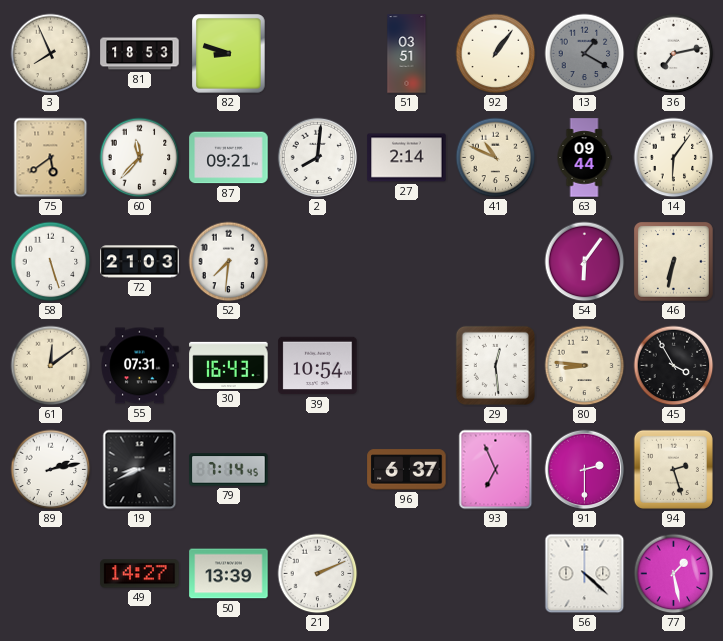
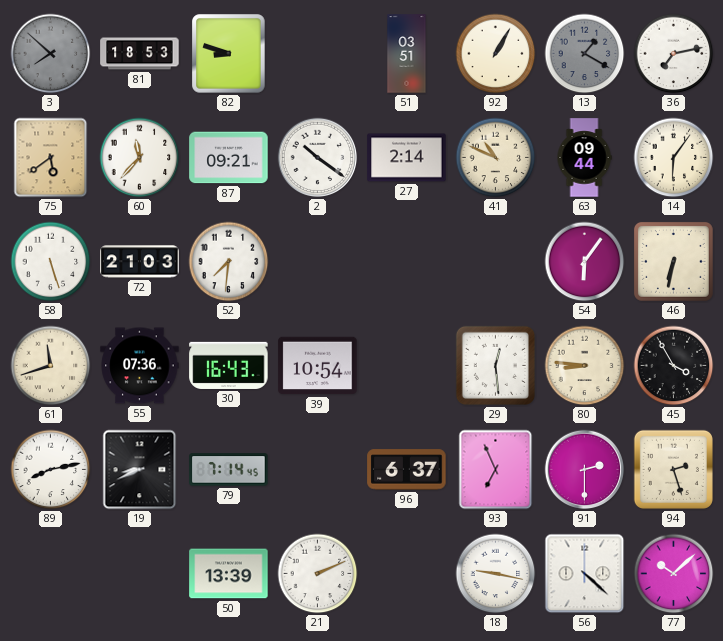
3: 7:56 -> 7:52 (51, 54)
3 dial: cream -> grey (51, 54)
92: 1:06 -> 1:05 (496, 54)
2: 8:01 -> 10:21 (318, 158)
61: 12:09 -> 11:42 (51, 366)
55: 07:31 -> 07:36 (140, 366)
89: 2:13 -> 8:13 (51, 470)
49: 14:27 -> none (140, 574)
18: none -> 9:17 (496, 574)
77: 1:28 -> 10:08 (674, 574)
